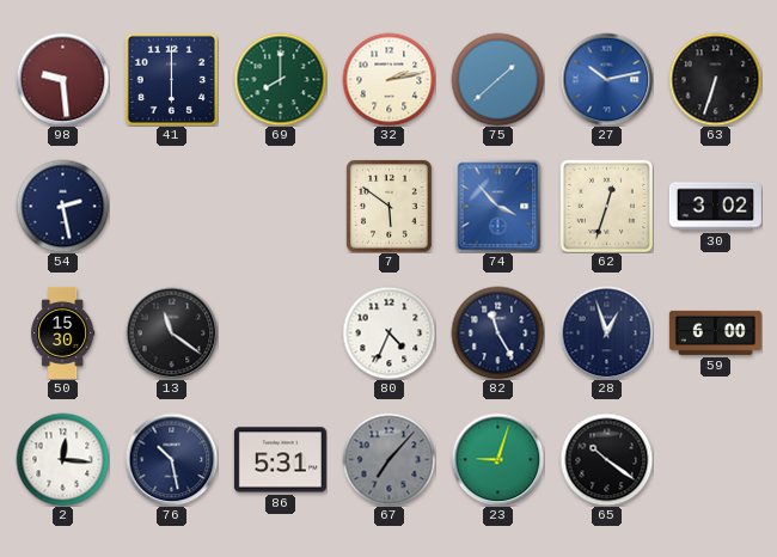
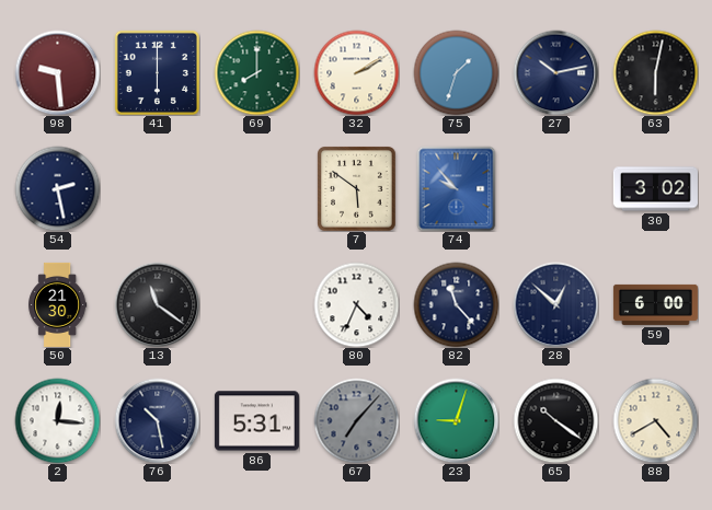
32: 2:13 -> 2:10 (356, 72)
75: 1:38 -> 1:33 (456, 72)
27 dial: blue -> navy (555, 72)
63: 6:33 -> 6:02 (655, 72)
74: 3:53 -> 9:53 (457, 188)
62: 12:33 -> none (606, 206)
50: 15:30 -> 21:30 (58, 304)
82: 11:25 -> 11:23 (456, 304)
28: 12:57 -> 12:52 (555, 304)
88: none -> 4:40 (655, 420)
